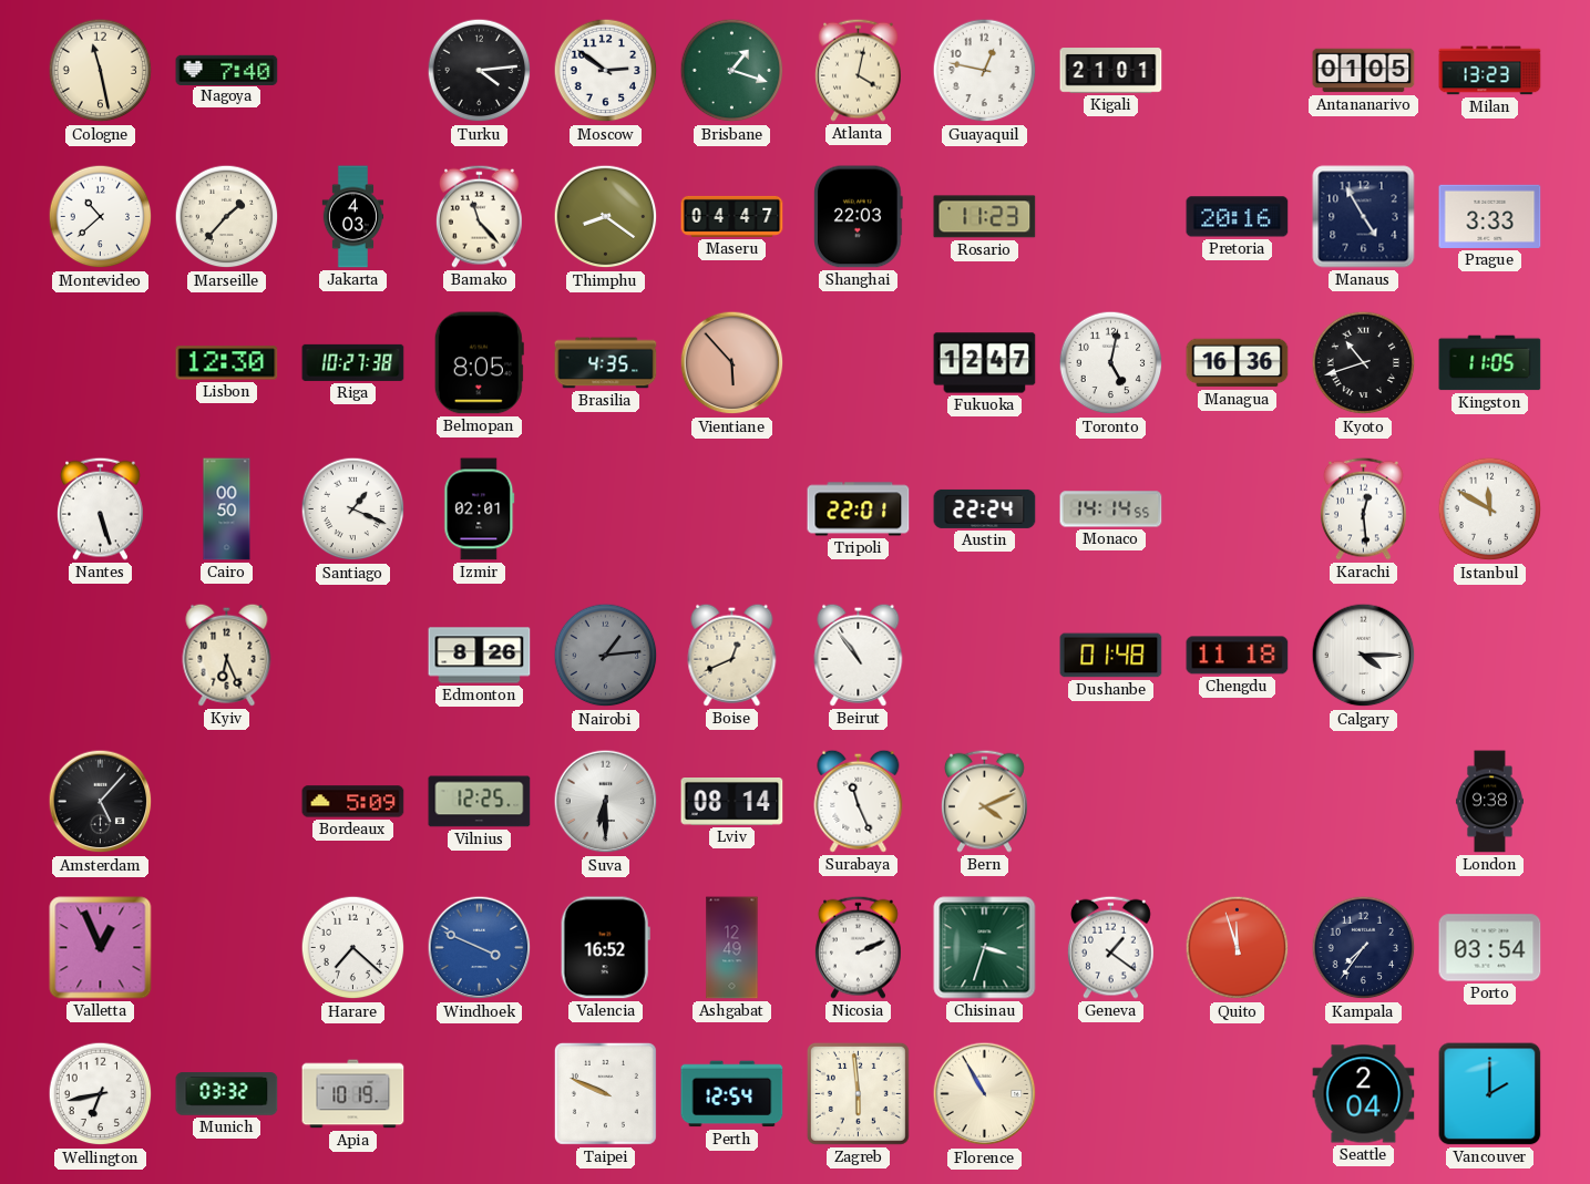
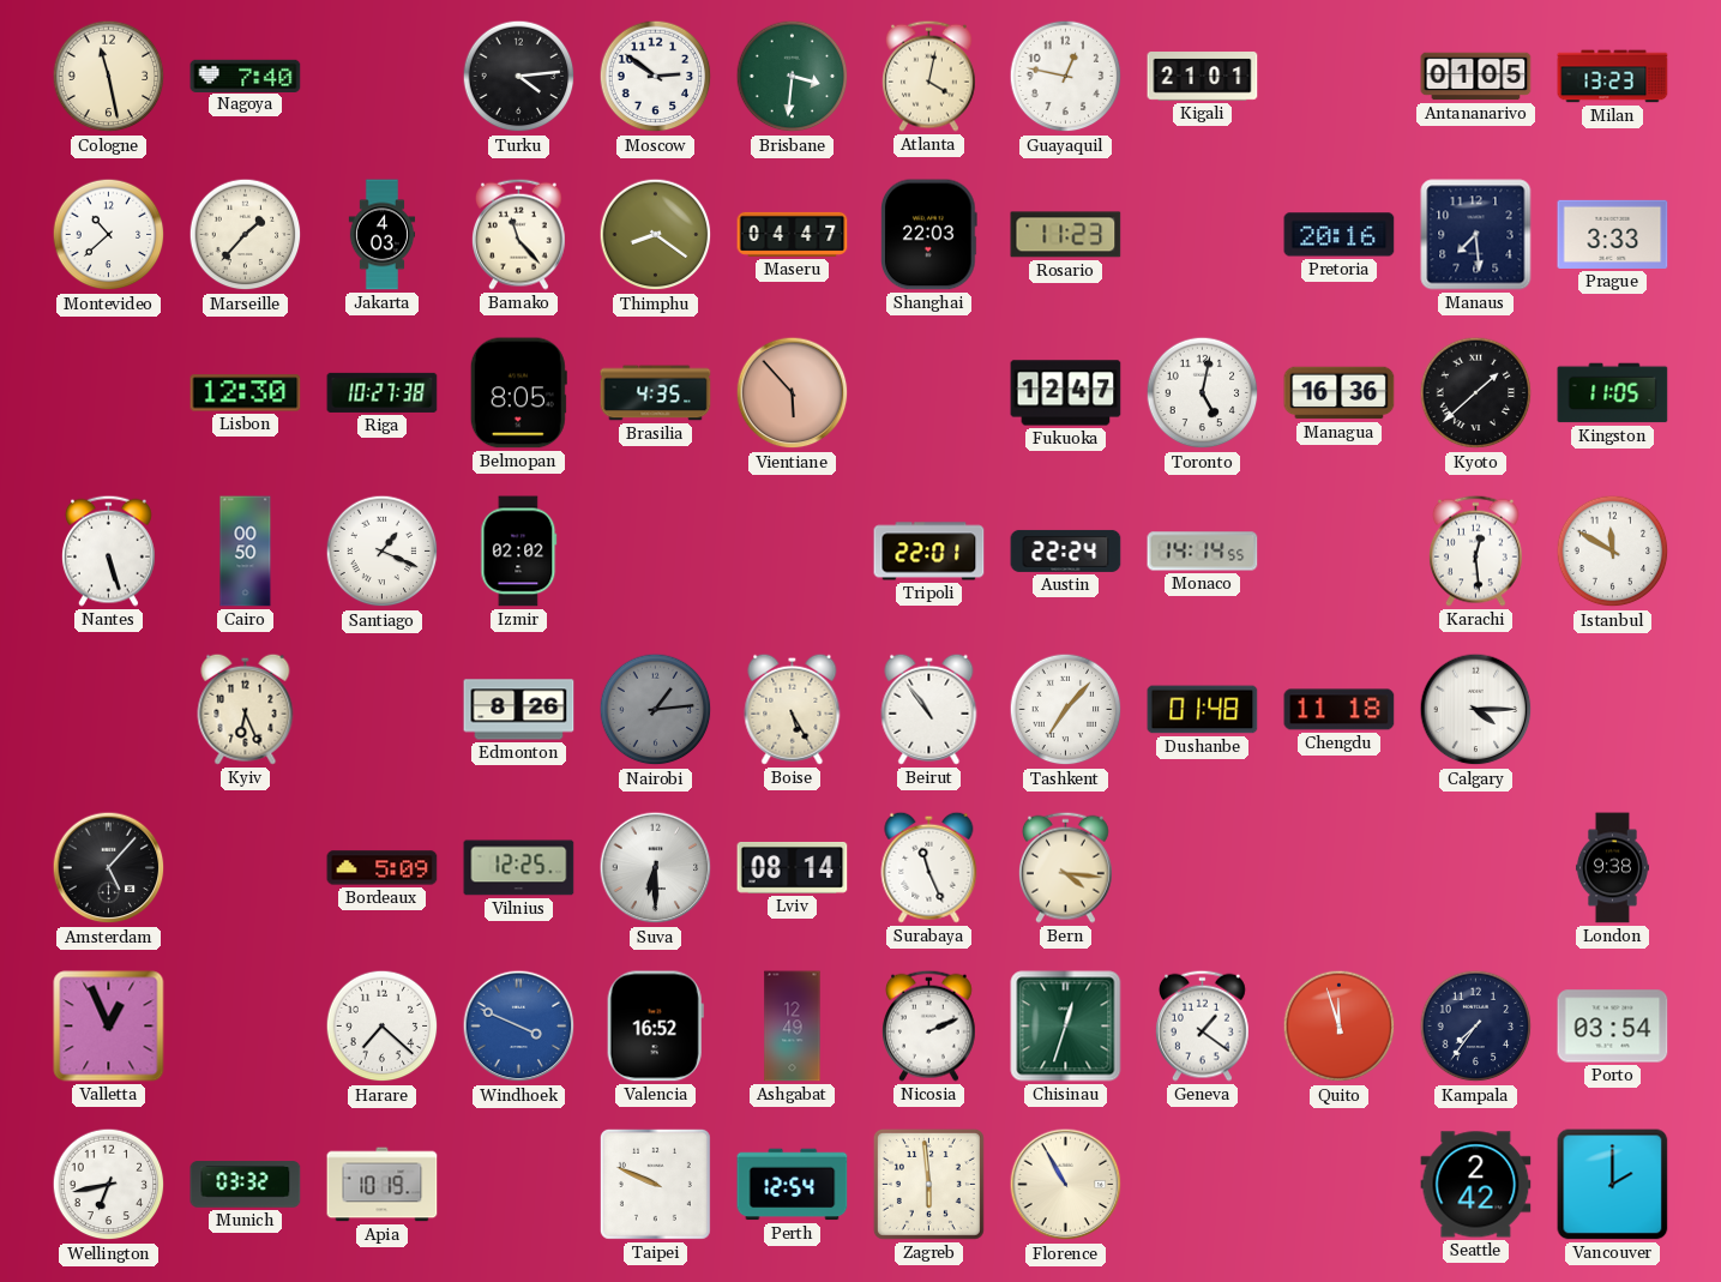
Brisbane: 1:18 -> 3:31 (793, 77)
Manaus: 4:55 -> 7:29 (1476, 235)
Kyoto: 10:42 -> 1:38 (1476, 393)
Izmir: 02:01 -> 02:02 (519, 552)
Boise: 12:41 -> 5:25 (793, 709)
Tashkent: none -> 7:07 (1066, 710)
Bern: 4:11 -> 4:16 (1065, 867)
Chisinau: 3:33 -> 12:33 (1066, 1027)
Seattle: 2:04 -> 2:42 (1476, 1185)
